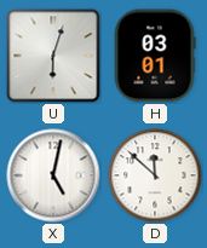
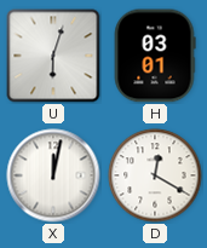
X: 5:02 -> 12:02 (53, 175)
D: 11:52 -> 12:20 (155, 175)
